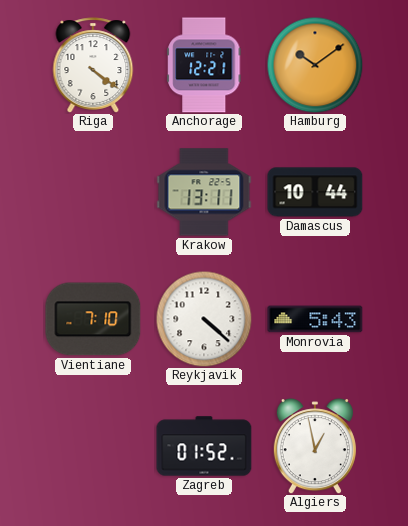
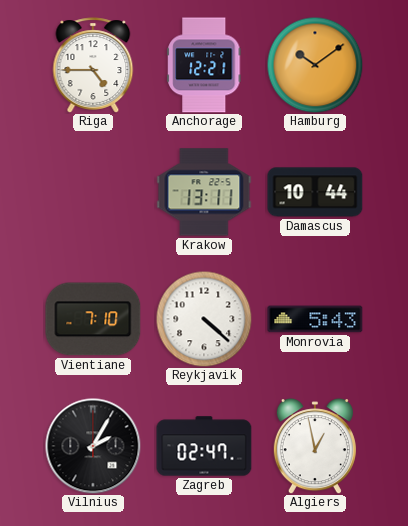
Riga: 4:21 -> 4:45 (93, 65)
Vilnius: none -> 2:05 (93, 446)
Zagreb: 01:52 -> 02:47 (204, 446)
